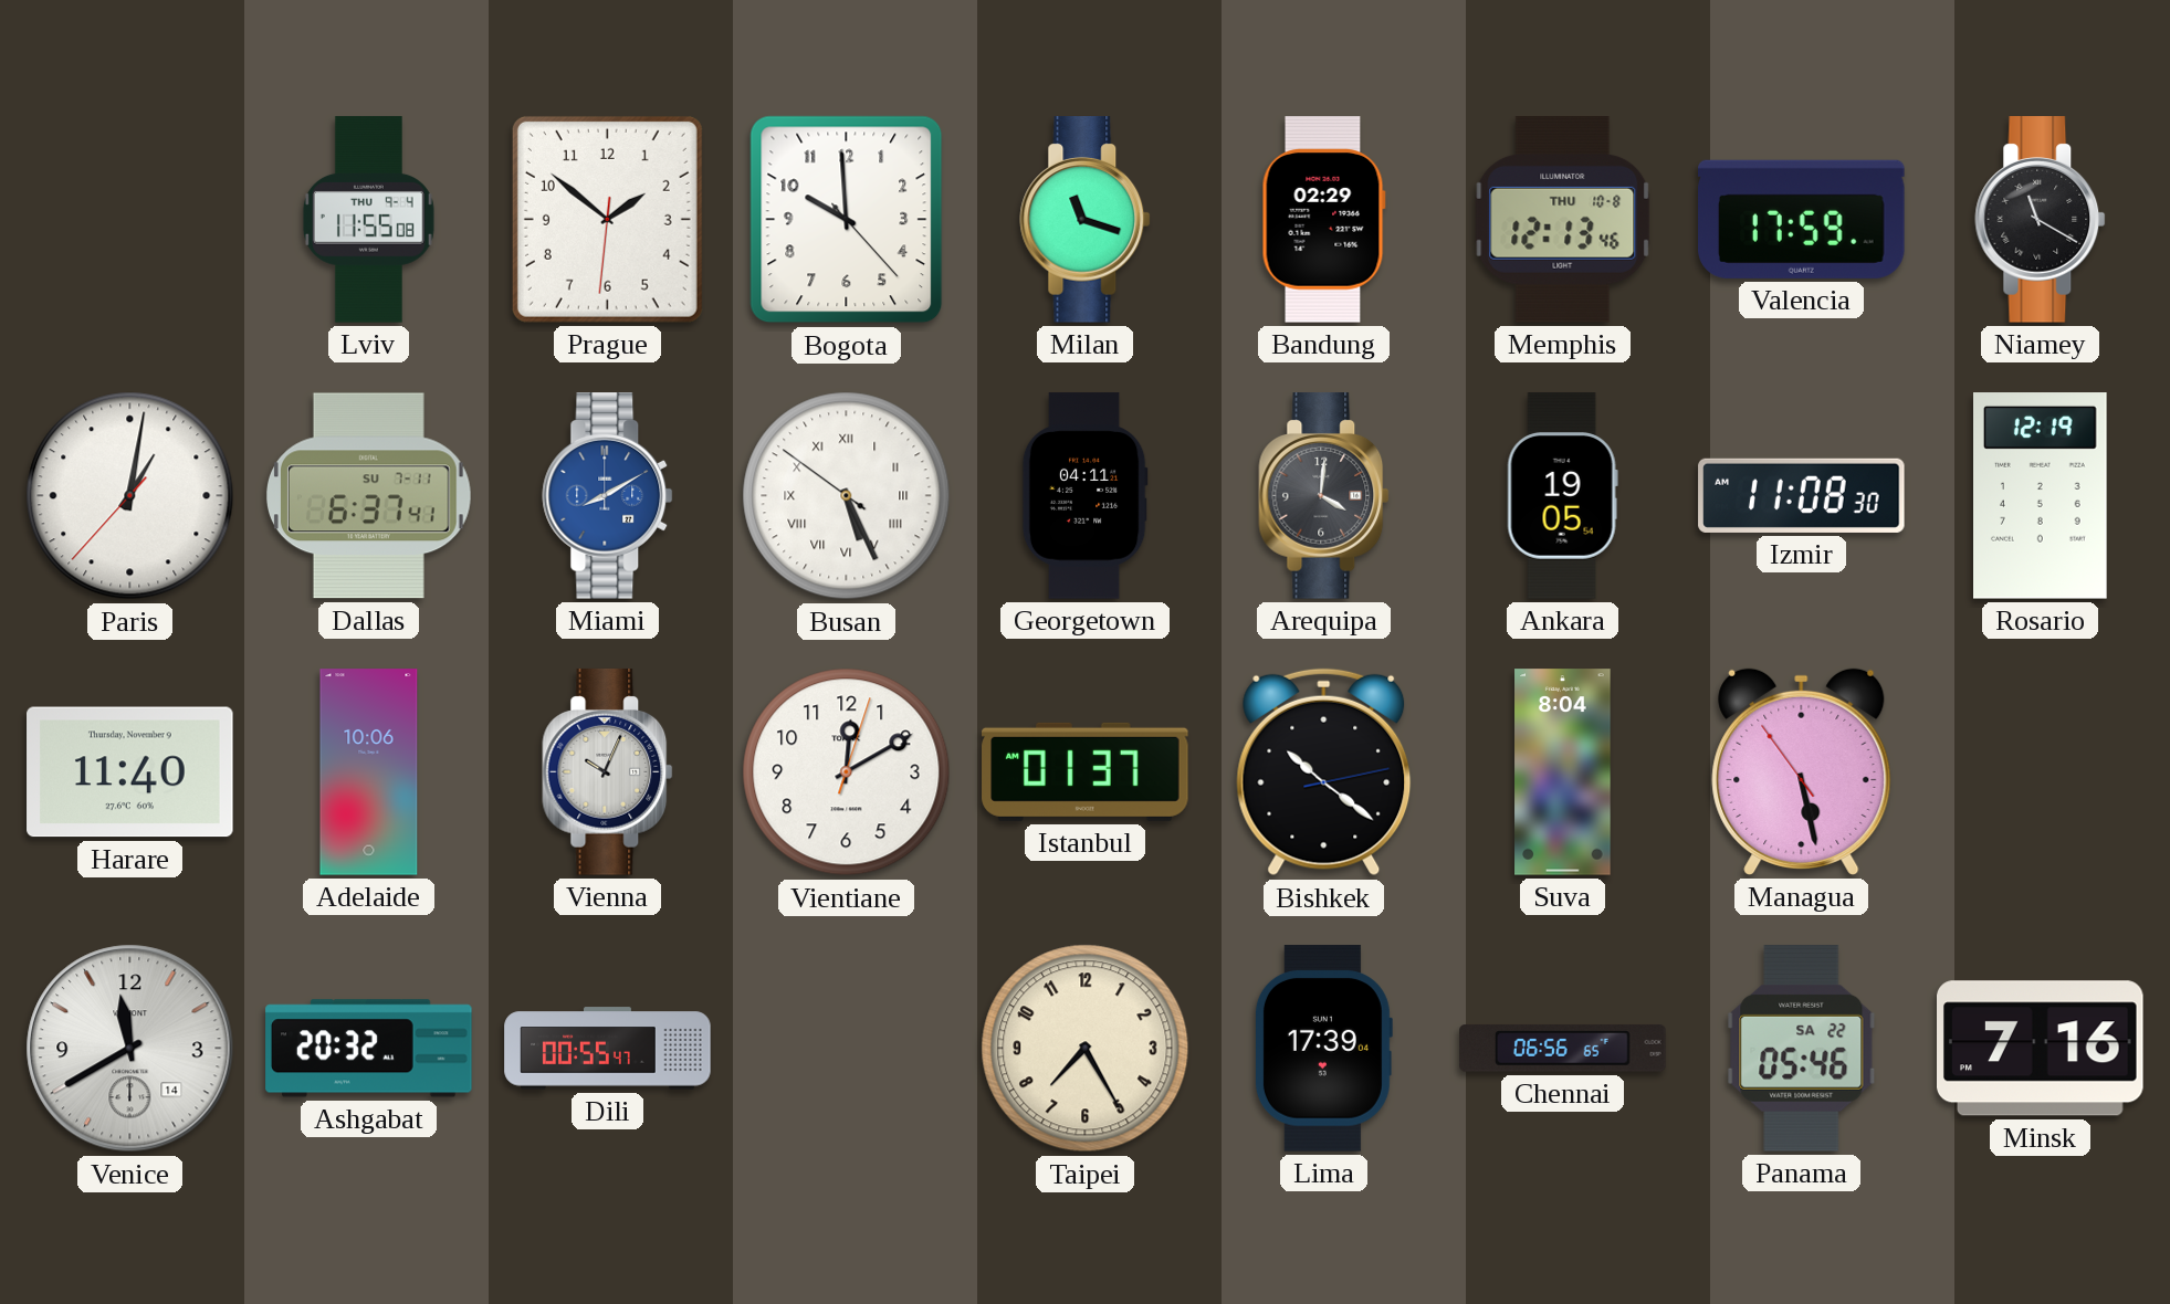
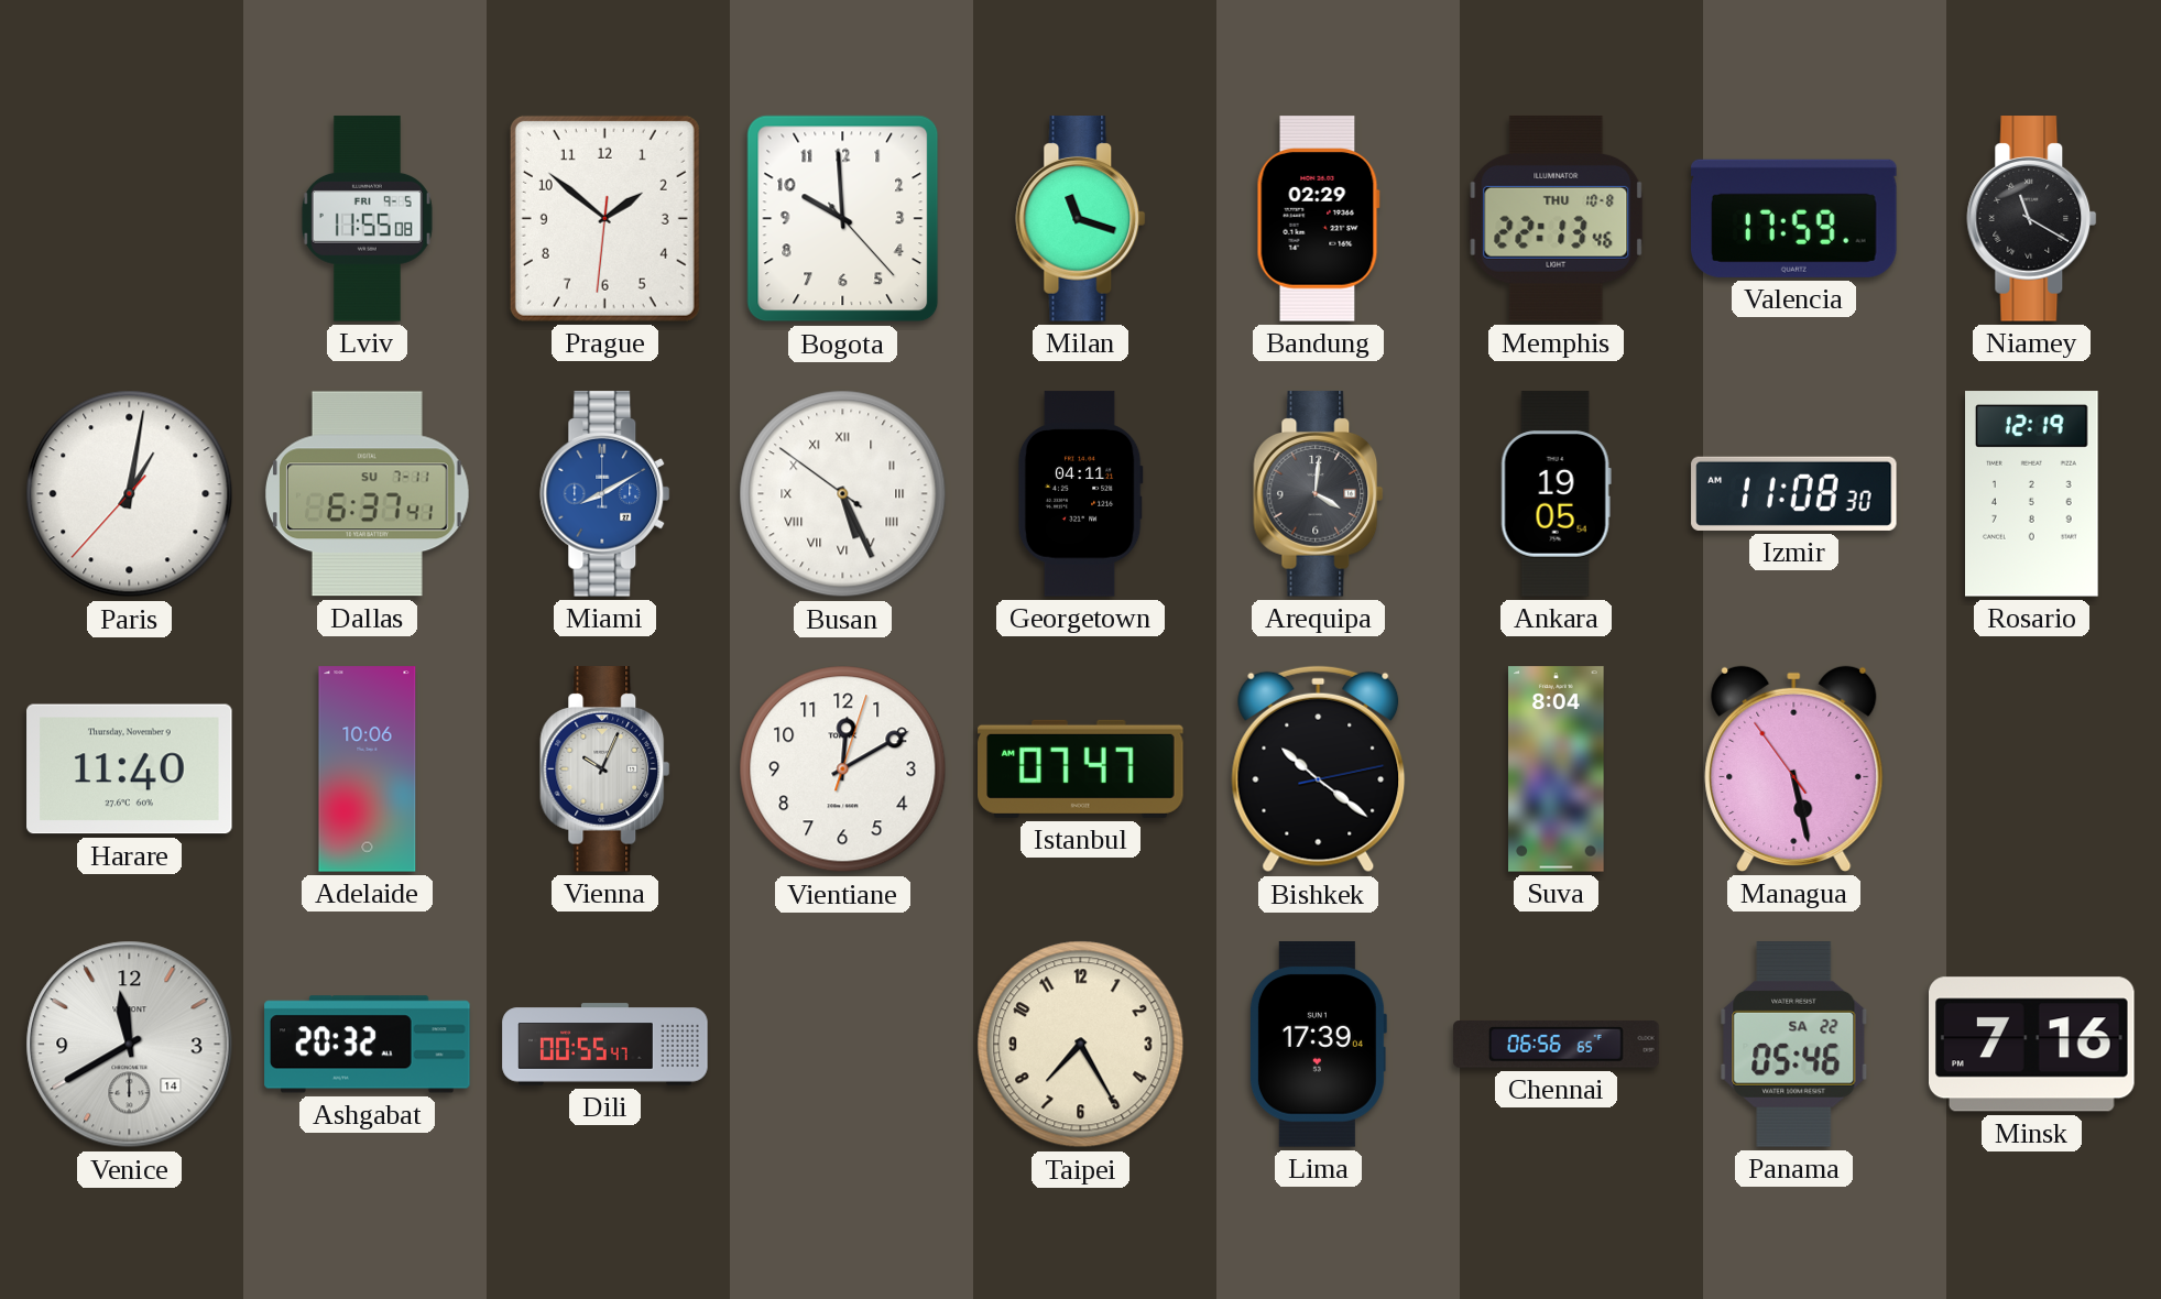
Lviv date: THU 9-4 -> FRI 9-5 (367, 219)
Memphis: 12:13 -> 22:13 (1557, 219)
Istanbul: 01:37 -> 07:47 (1081, 768)
